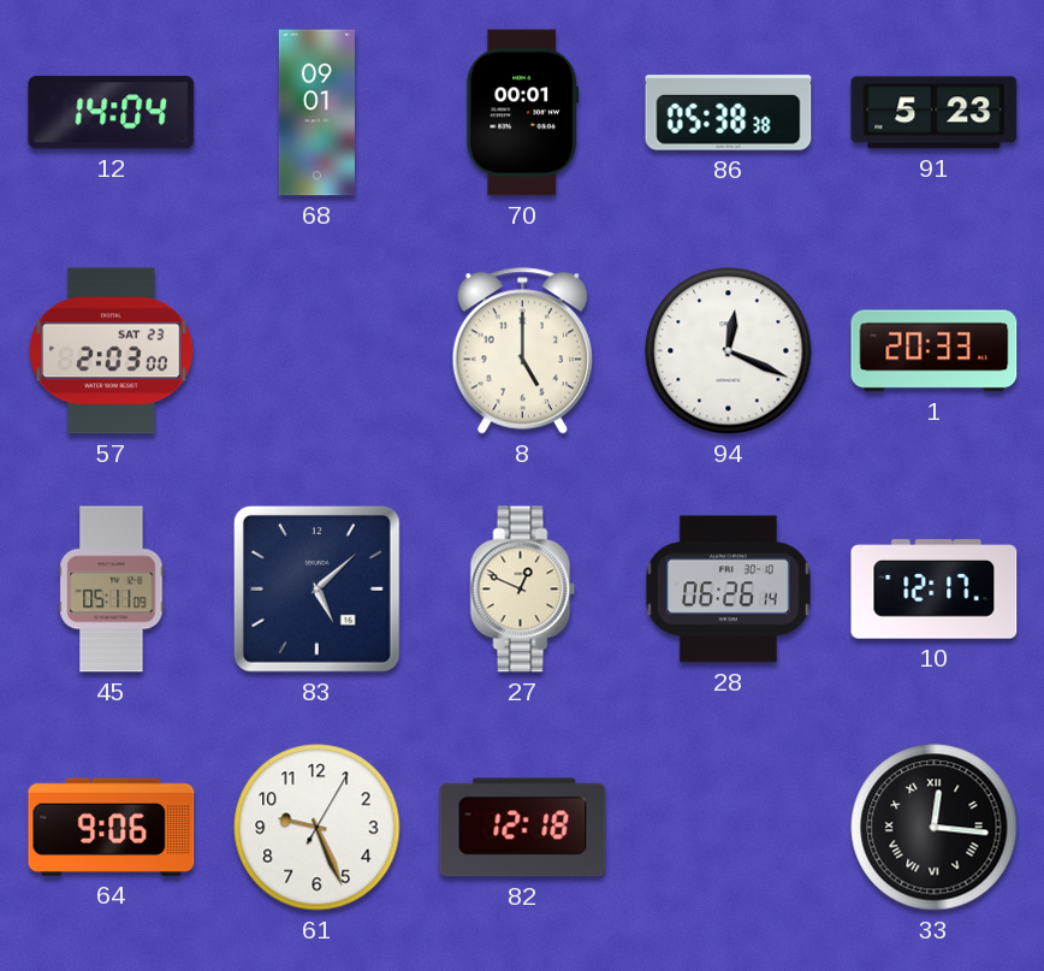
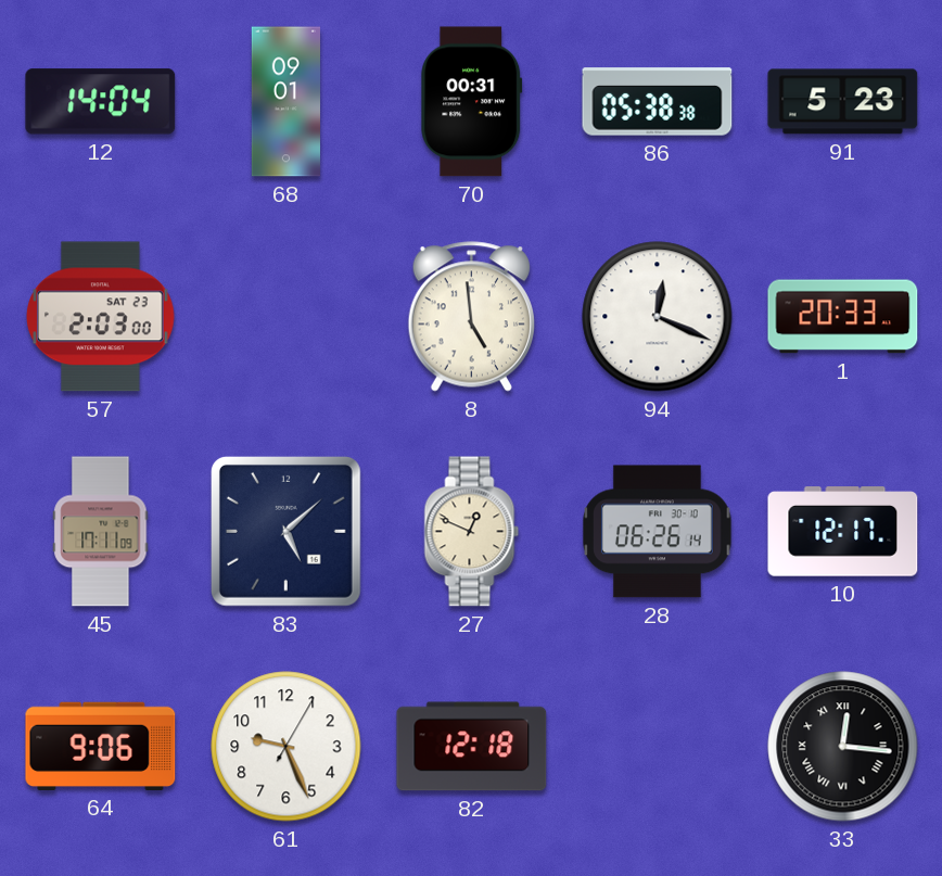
70: 00:01 -> 00:31 (472, 102)
8: 5:00 -> 4:59 (471, 317)
45: 05:11 -> 17:11 (101, 532)
